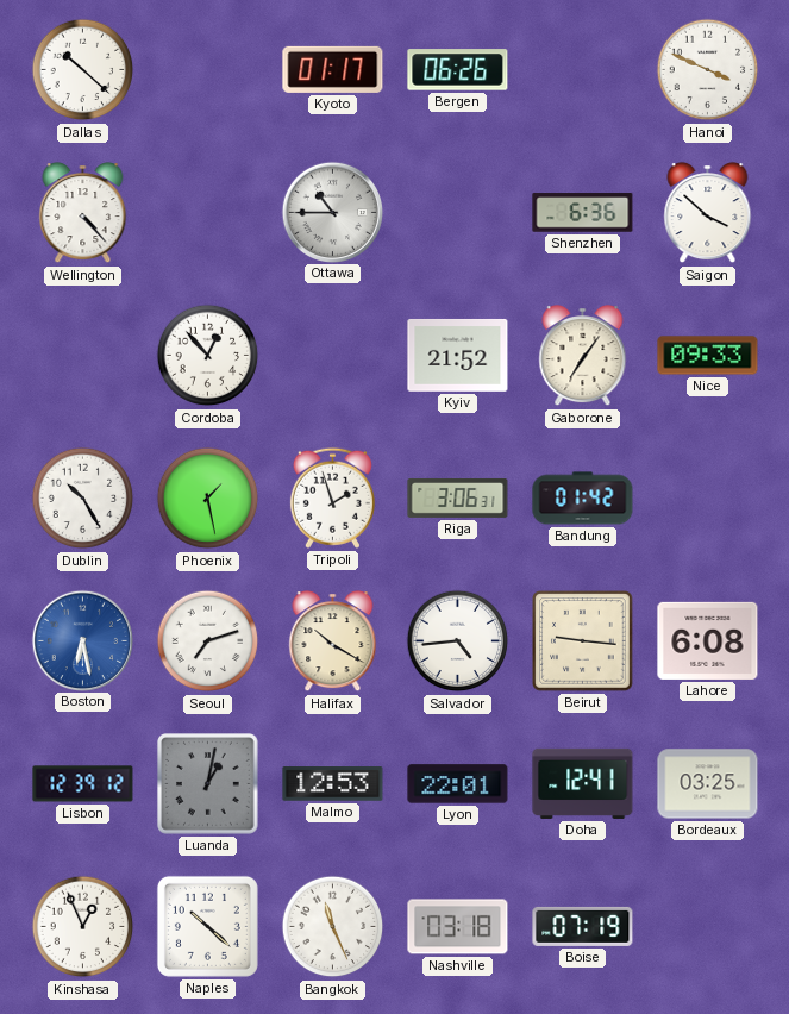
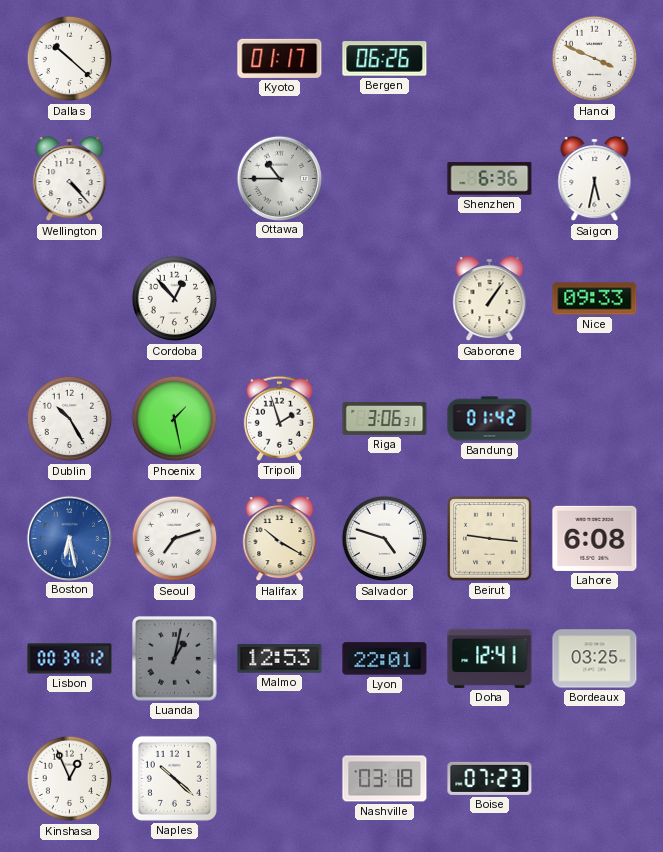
Saigon: 3:52 -> 5:32 (595, 179)
Kyiv: 21:52 -> none (458, 355)
Gaborone: 7:06 -> 1:06 (490, 299)
Salvador: 4:44 -> 4:48 (385, 539)
Lisbon: 12:39 -> 00:39 (70, 659)
Bangkok: 11:26 -> none (333, 927)
Boise: 07:19 -> 07:23 (490, 778)
